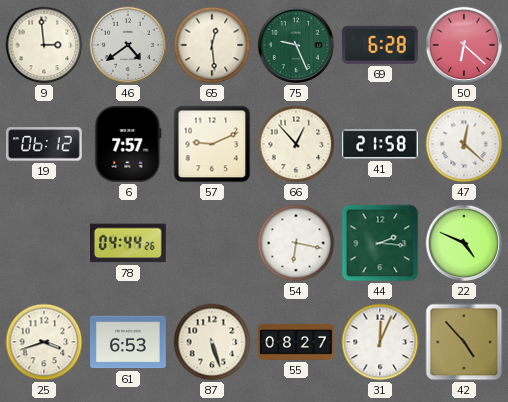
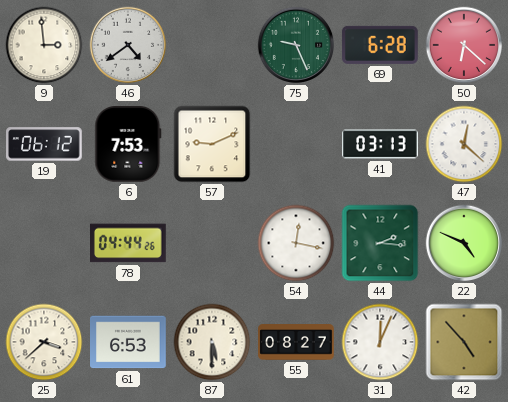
65: 12:29 -> none (212, 45)
6: 7:57 -> 7:53 (128, 145)
66: 12:53 -> none (296, 144)
41: 21:58 -> 03:13 (380, 144)
54: 6:17 -> 12:17 (296, 243)
25: 3:42 -> 3:38 (44, 342)
87: 5:27 -> 5:30 (212, 342)
